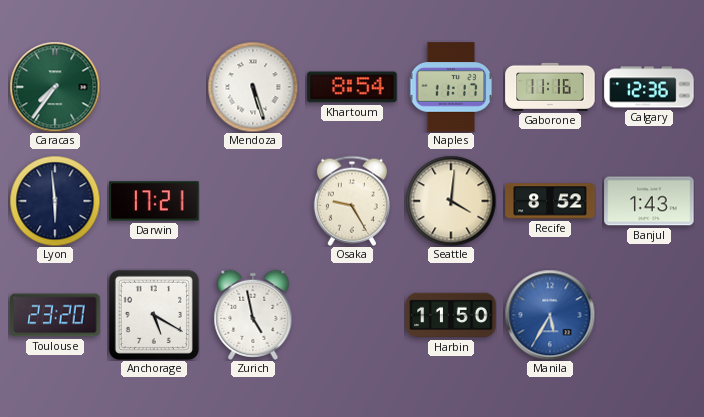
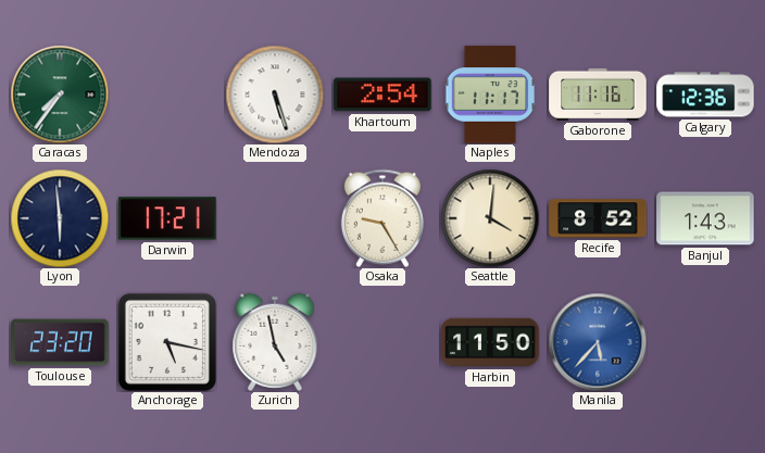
Khartoum: 8:54 -> 2:54 (382, 95)
Anchorage: 5:20 -> 5:17 (167, 342)
Manila: 5:35 -> 5:37 (598, 342)
